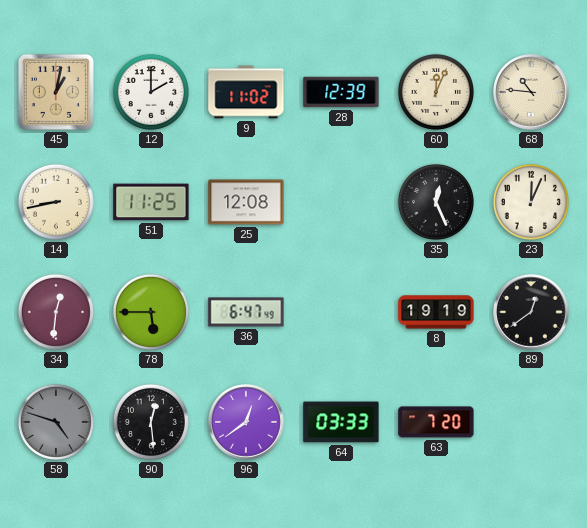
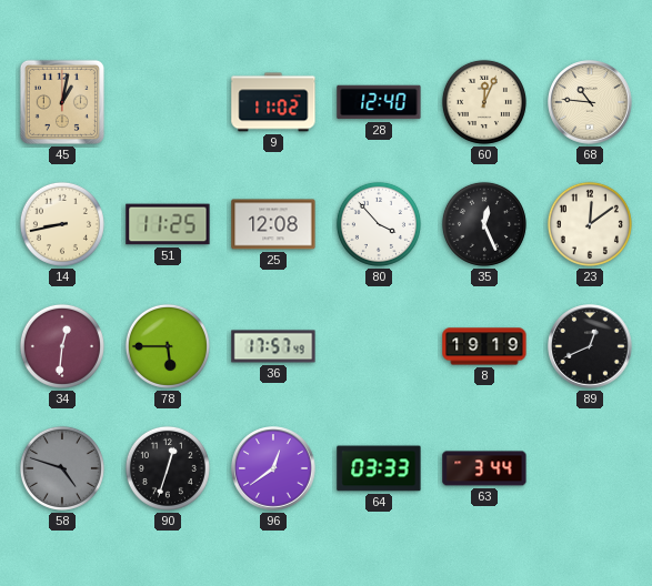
12: 2:00 -> none (151, 92)
28: 12:39 -> 12:40 (379, 102)
80: none -> 3:53 (379, 224)
23: 12:04 -> 12:09 (590, 224)
36: 6:47 -> 17:57 (273, 346)
89: 12:39 -> 12:41 (590, 346)
90: 12:29 -> 12:33 (168, 468)
63: 7:20 -> 3:44 (484, 468)
